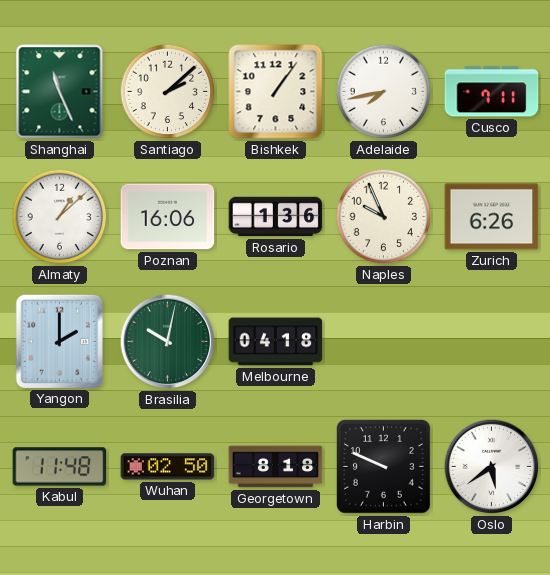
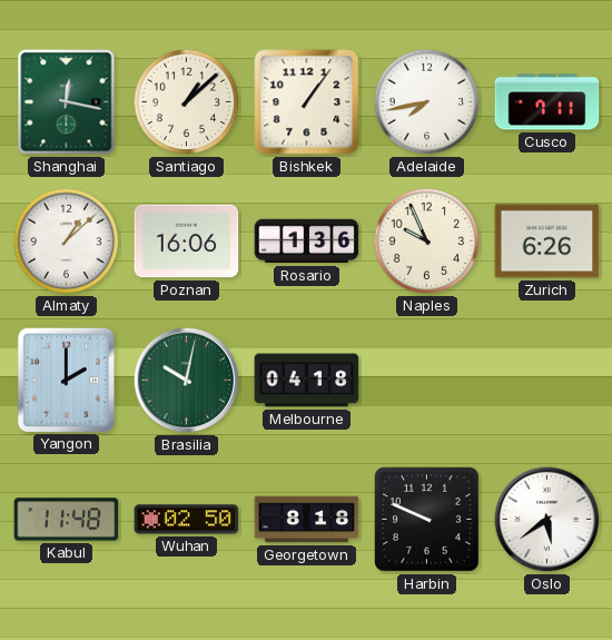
Shanghai: 11:26 -> 12:17 (67, 102)
Santiago: 2:08 -> 1:08 (187, 102)
